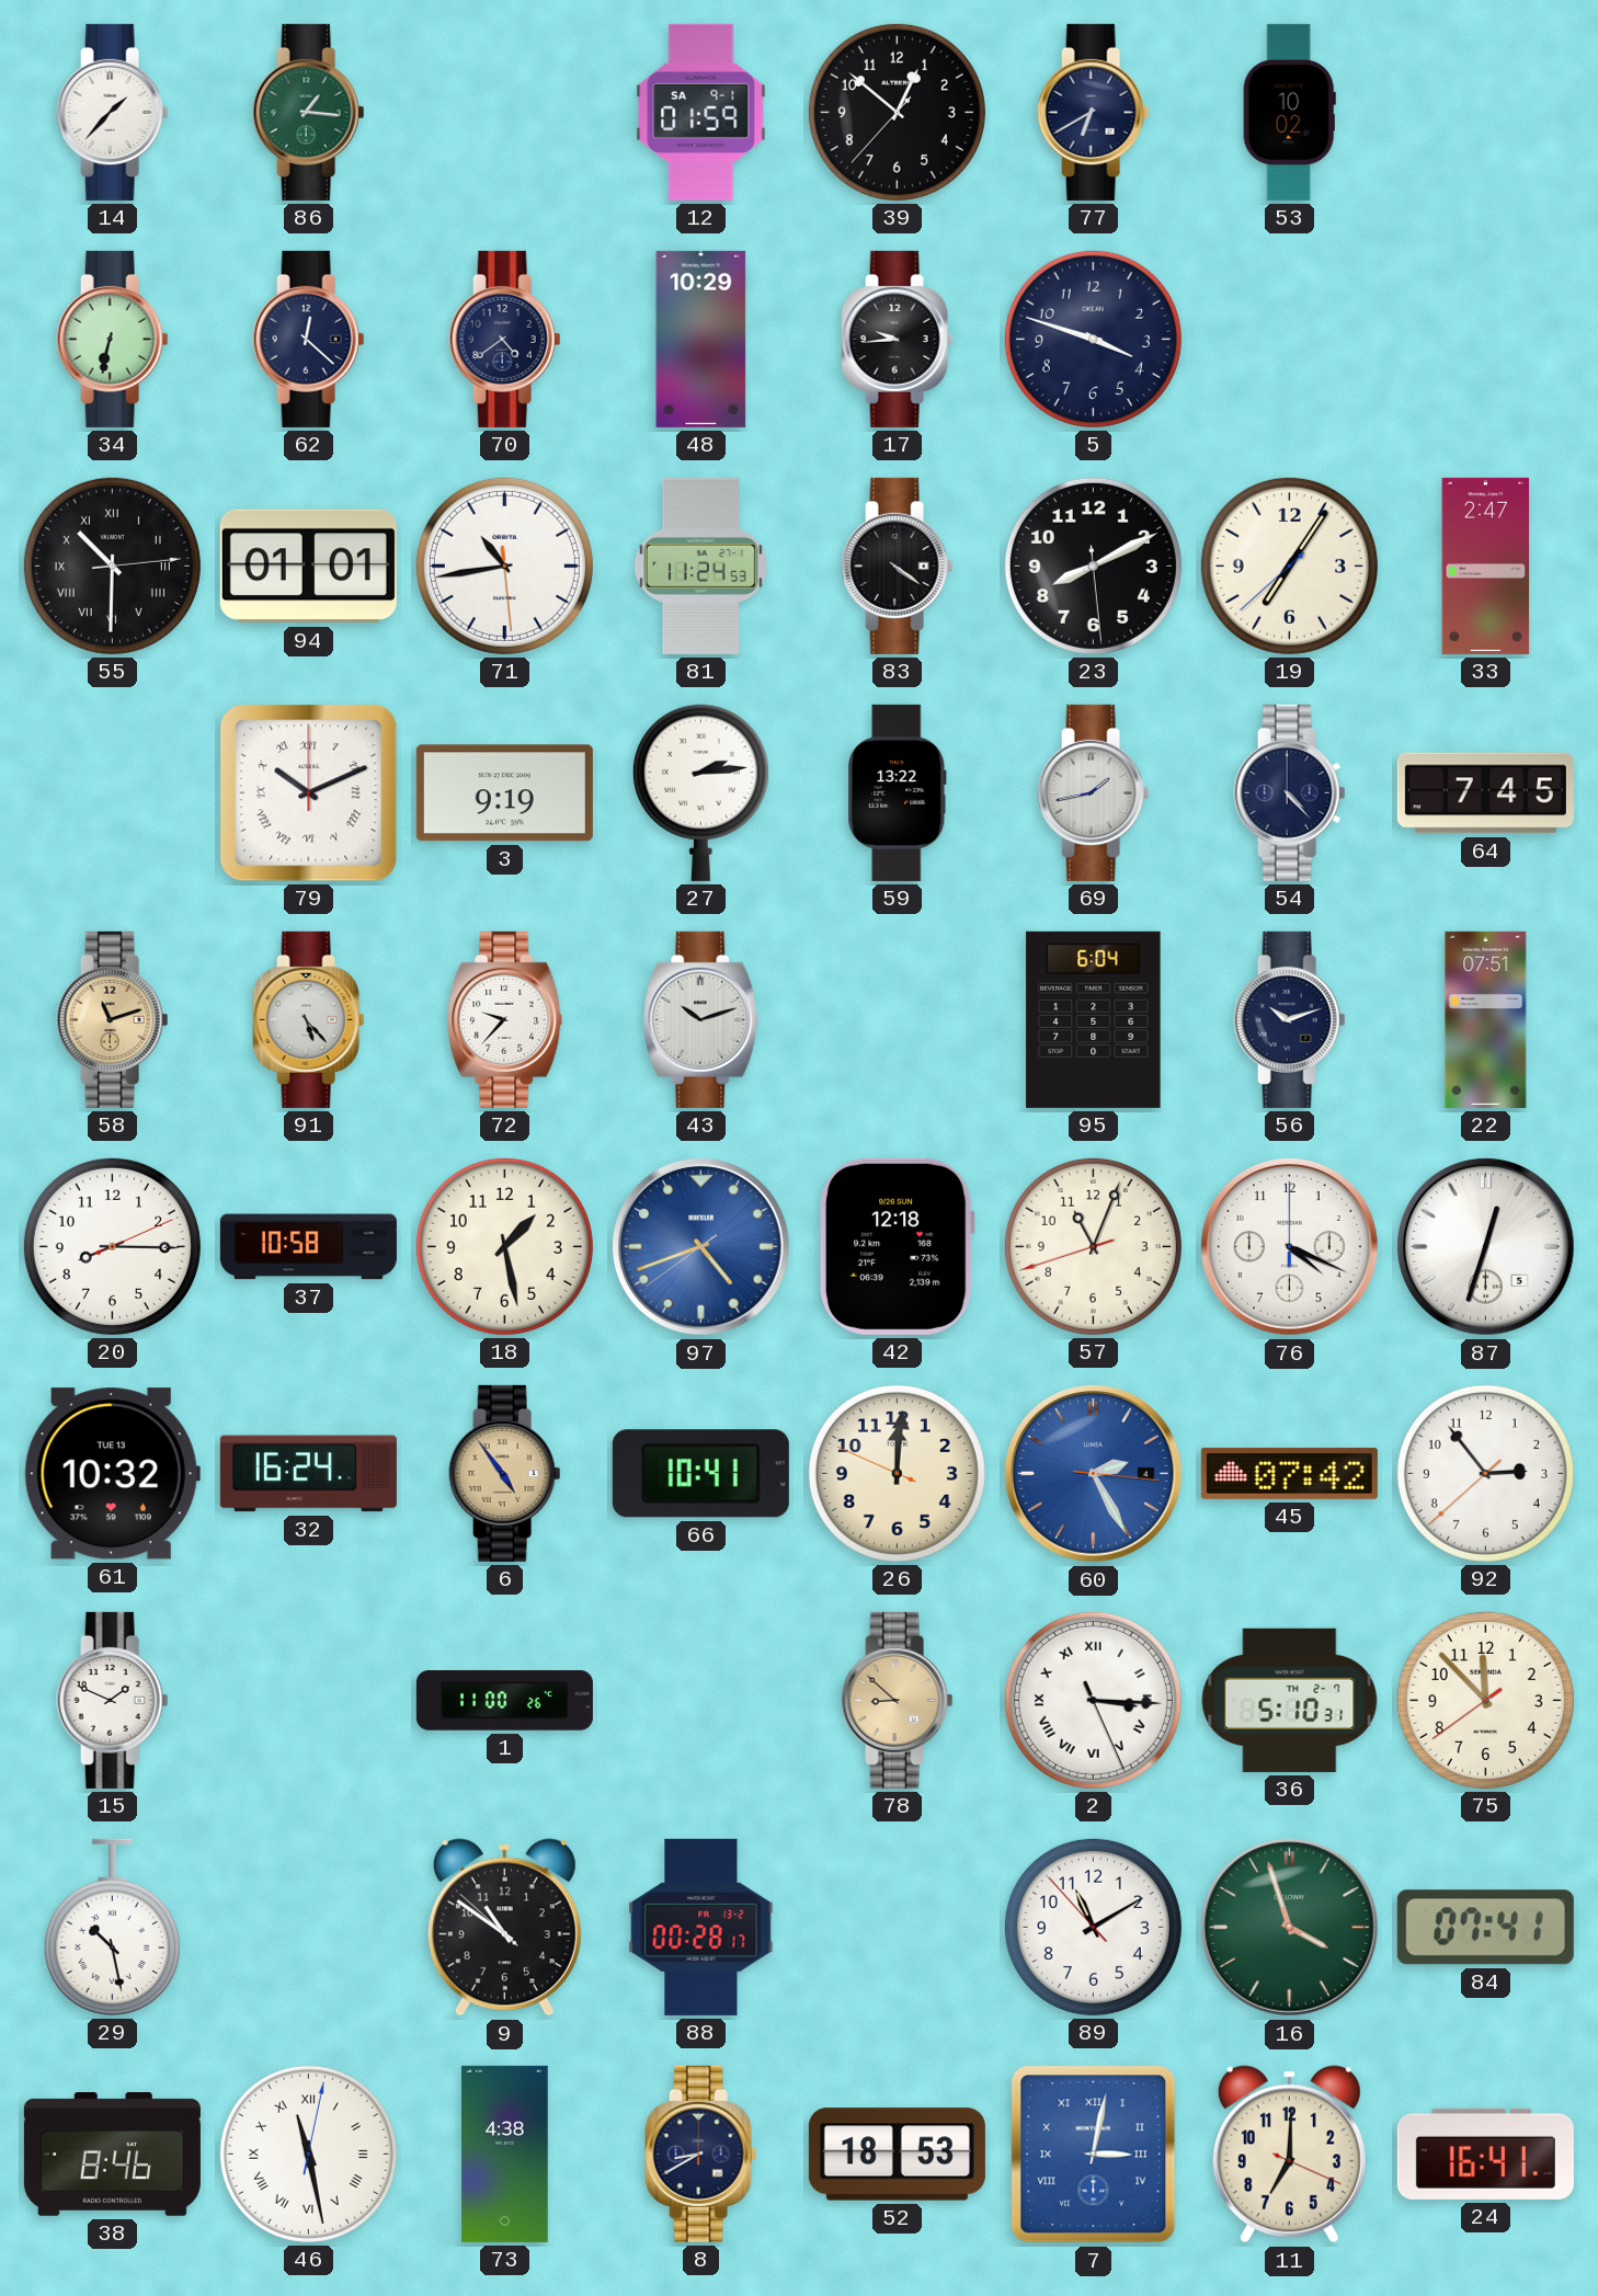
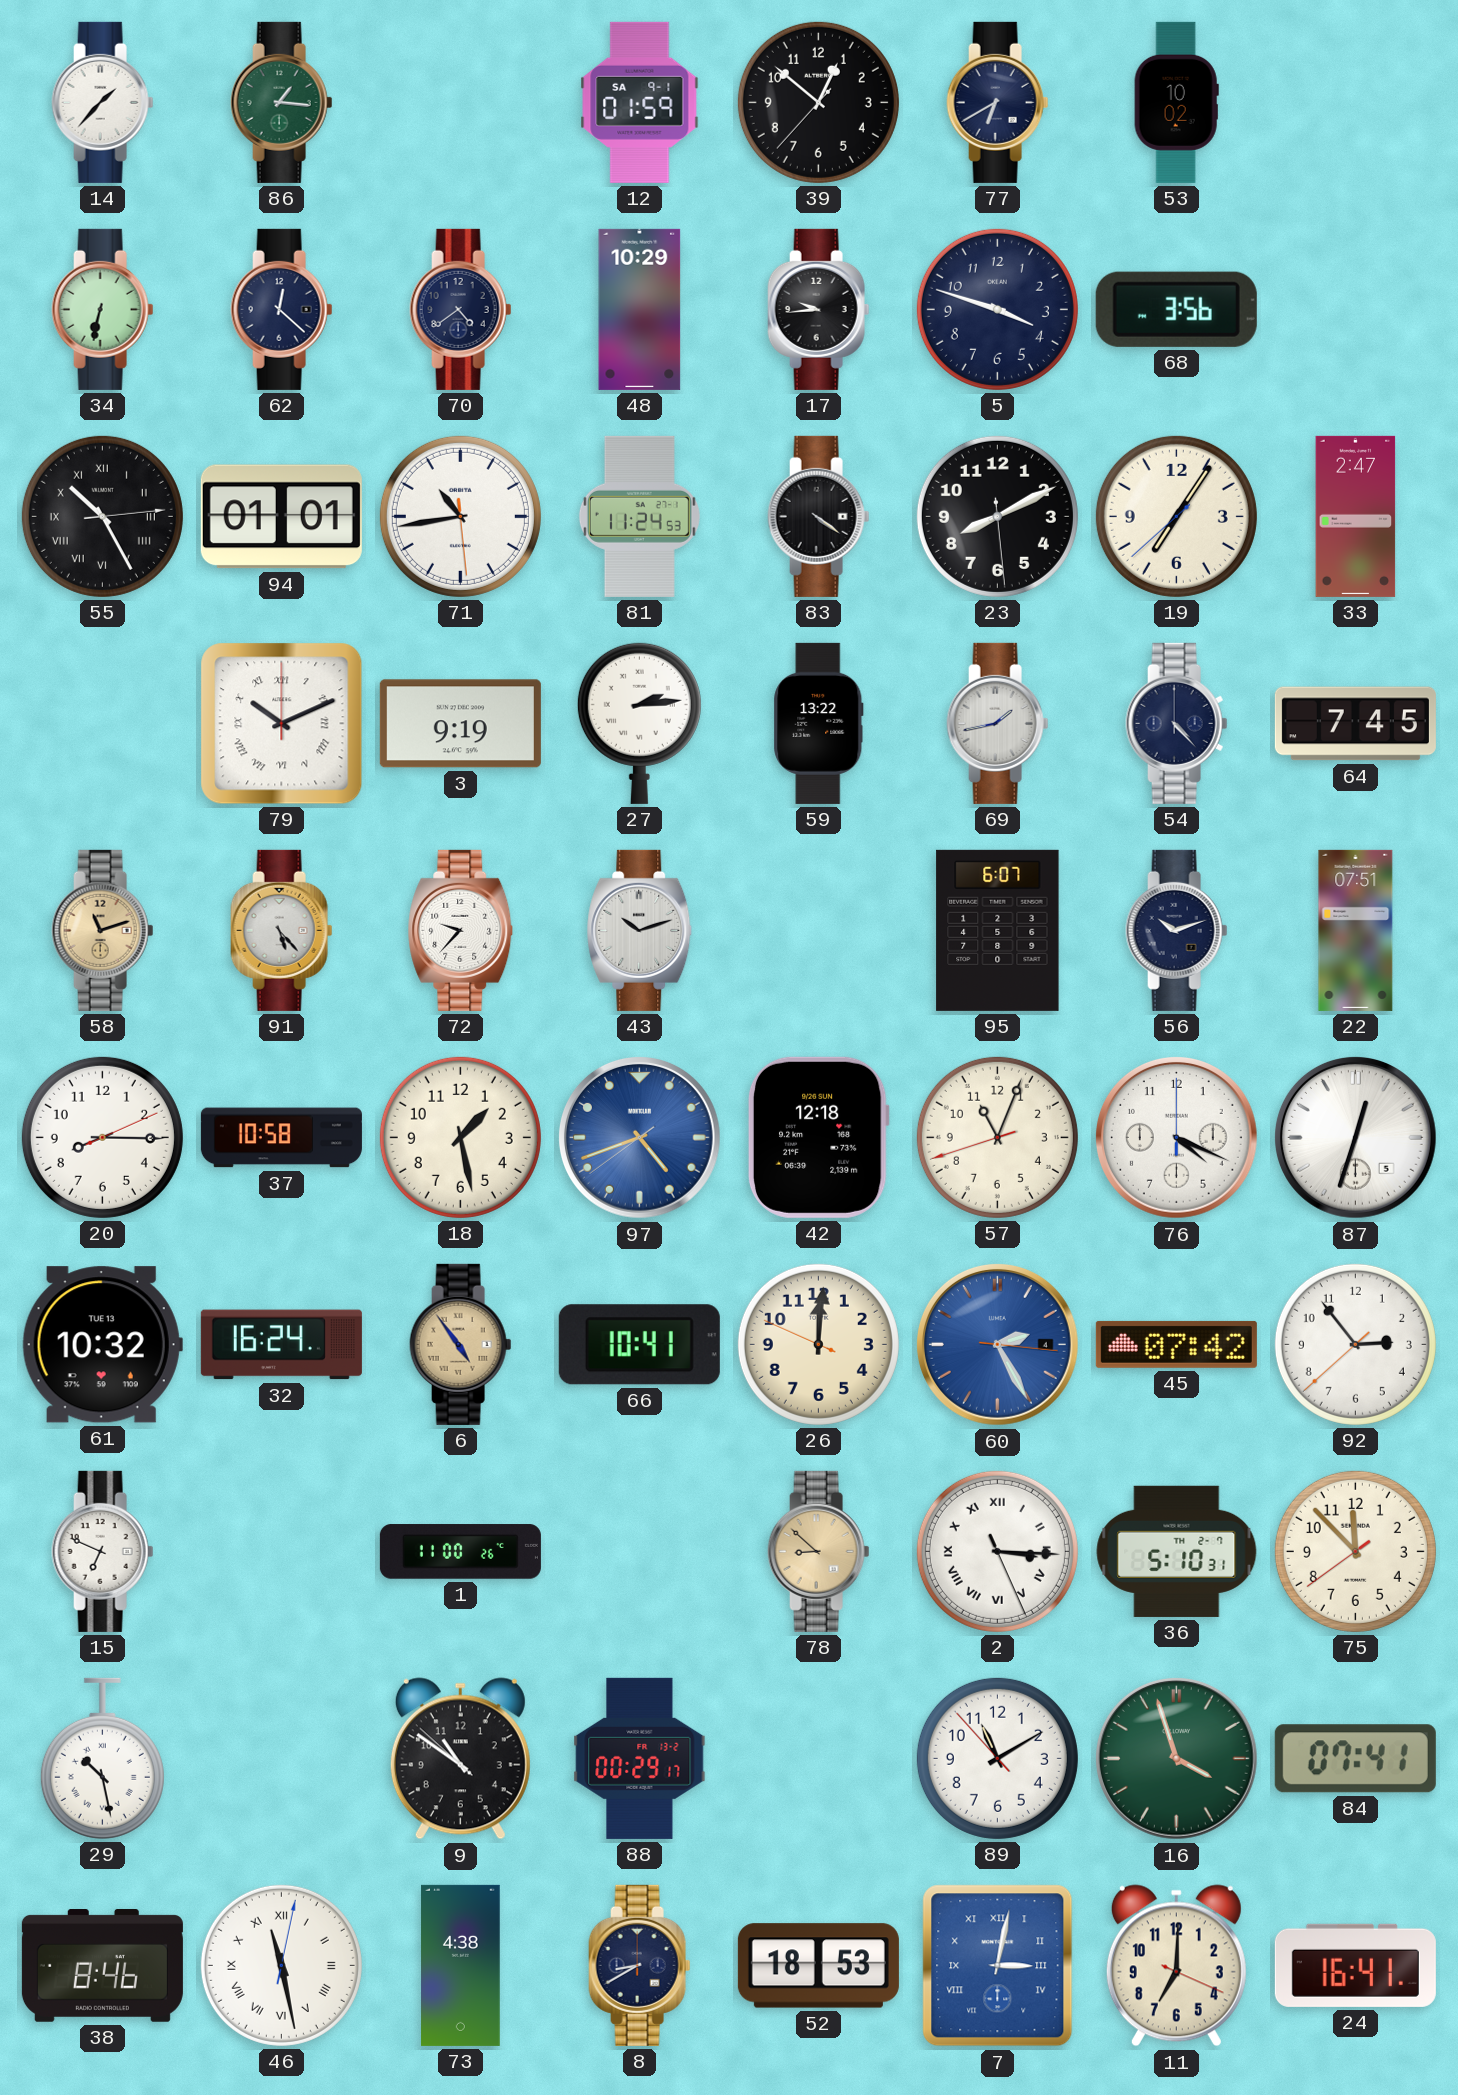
68: none -> 3:56 (1176, 309)
55: 10:30 -> 10:25 (102, 516)
95: 6:04 -> 6:07 (998, 930)
15: 1:49 -> 6:49 (103, 1551)
88: 00:28 -> 00:29 (640, 1758)
